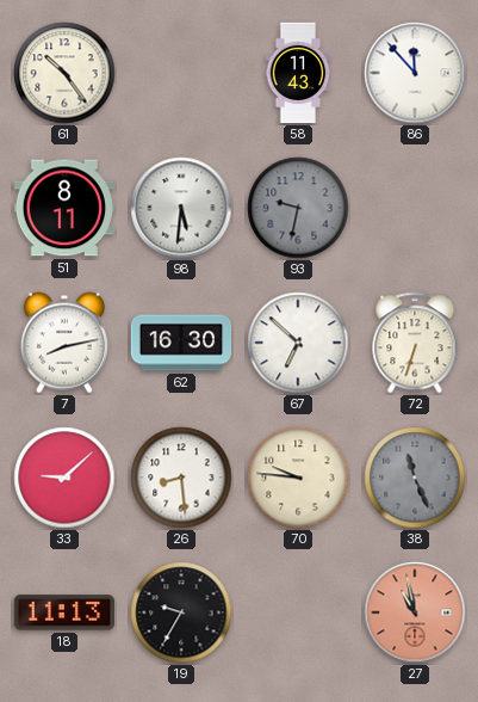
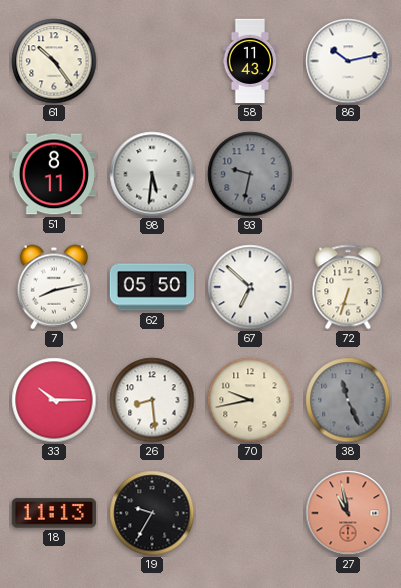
86: 11:53 -> 10:13 (348, 61)
62: 16:30 -> 05:50 (152, 287)
33: 9:08 -> 10:15 (54, 400)
70: 9:46 -> 9:43 (250, 400)
